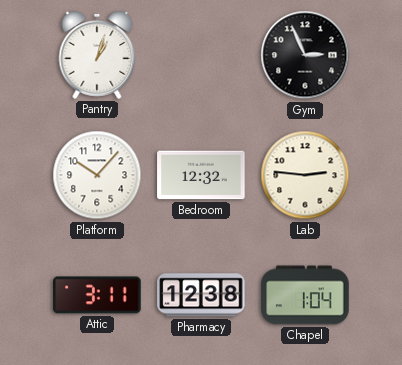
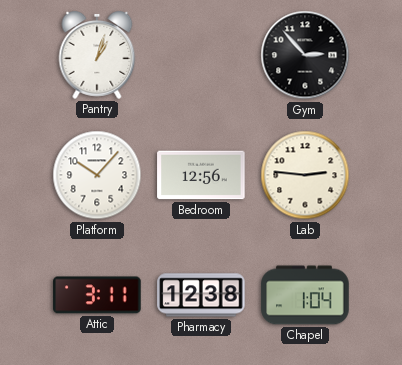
Gym: 2:56 -> 2:53 (305, 55)
Bedroom: 12:32 -> 12:56 (201, 175)
